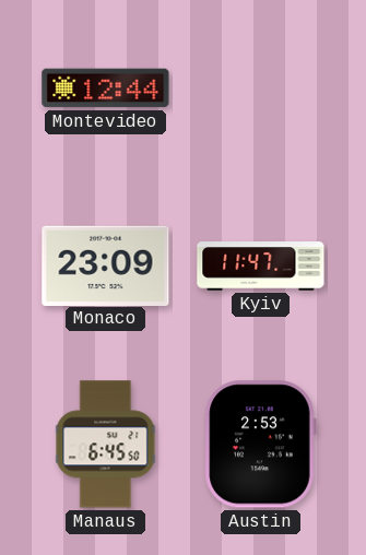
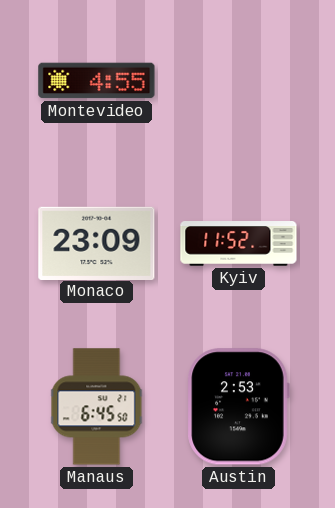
Montevideo: 12:44 -> 4:55 (97, 81)
Kyiv: 11:47 -> 11:52 (239, 244)
